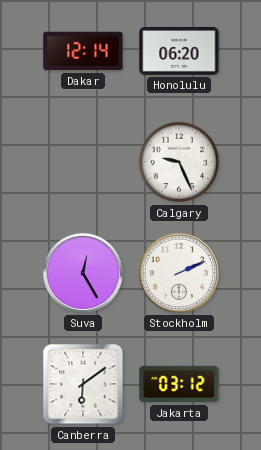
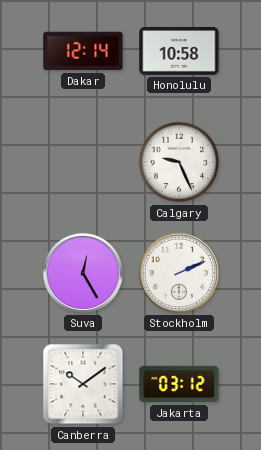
Honolulu: 06:20 -> 10:58 (179, 51)
Canberra: 6:09 -> 10:09 (83, 384)
